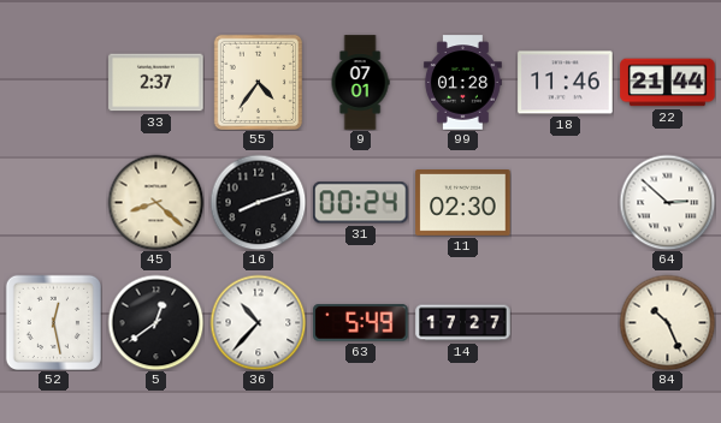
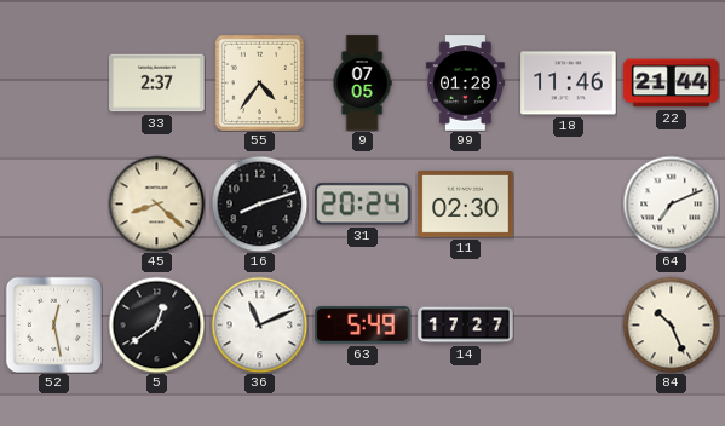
9: 07:01 -> 07:05 (362, 84)
31: 00:24 -> 20:24 (363, 205)
64: 2:52 -> 7:11 (671, 203)
36: 10:37 -> 11:11 (259, 324)
